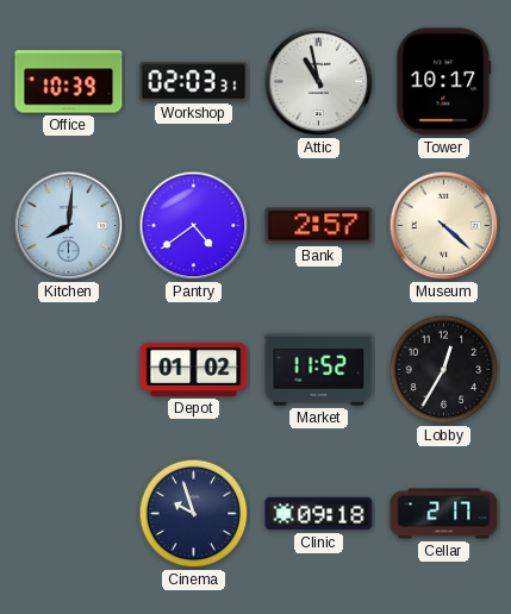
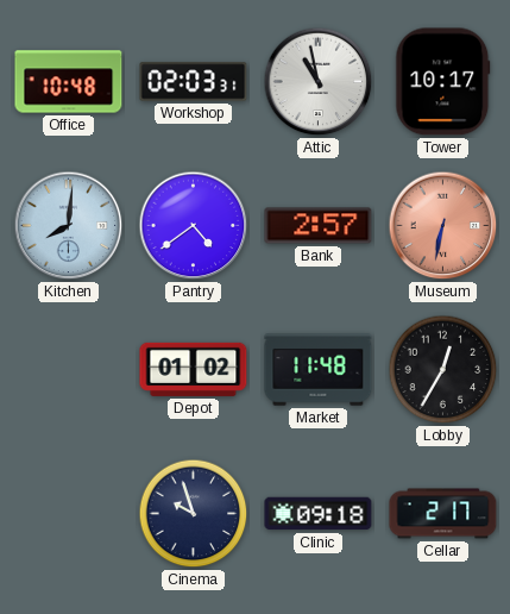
Office: 10:39 -> 10:48 (69, 82)
Museum: 4:22 -> 6:32 (443, 226)
Museum dial: cream -> salmon (443, 226)
Market: 11:52 -> 11:48 (319, 370)
